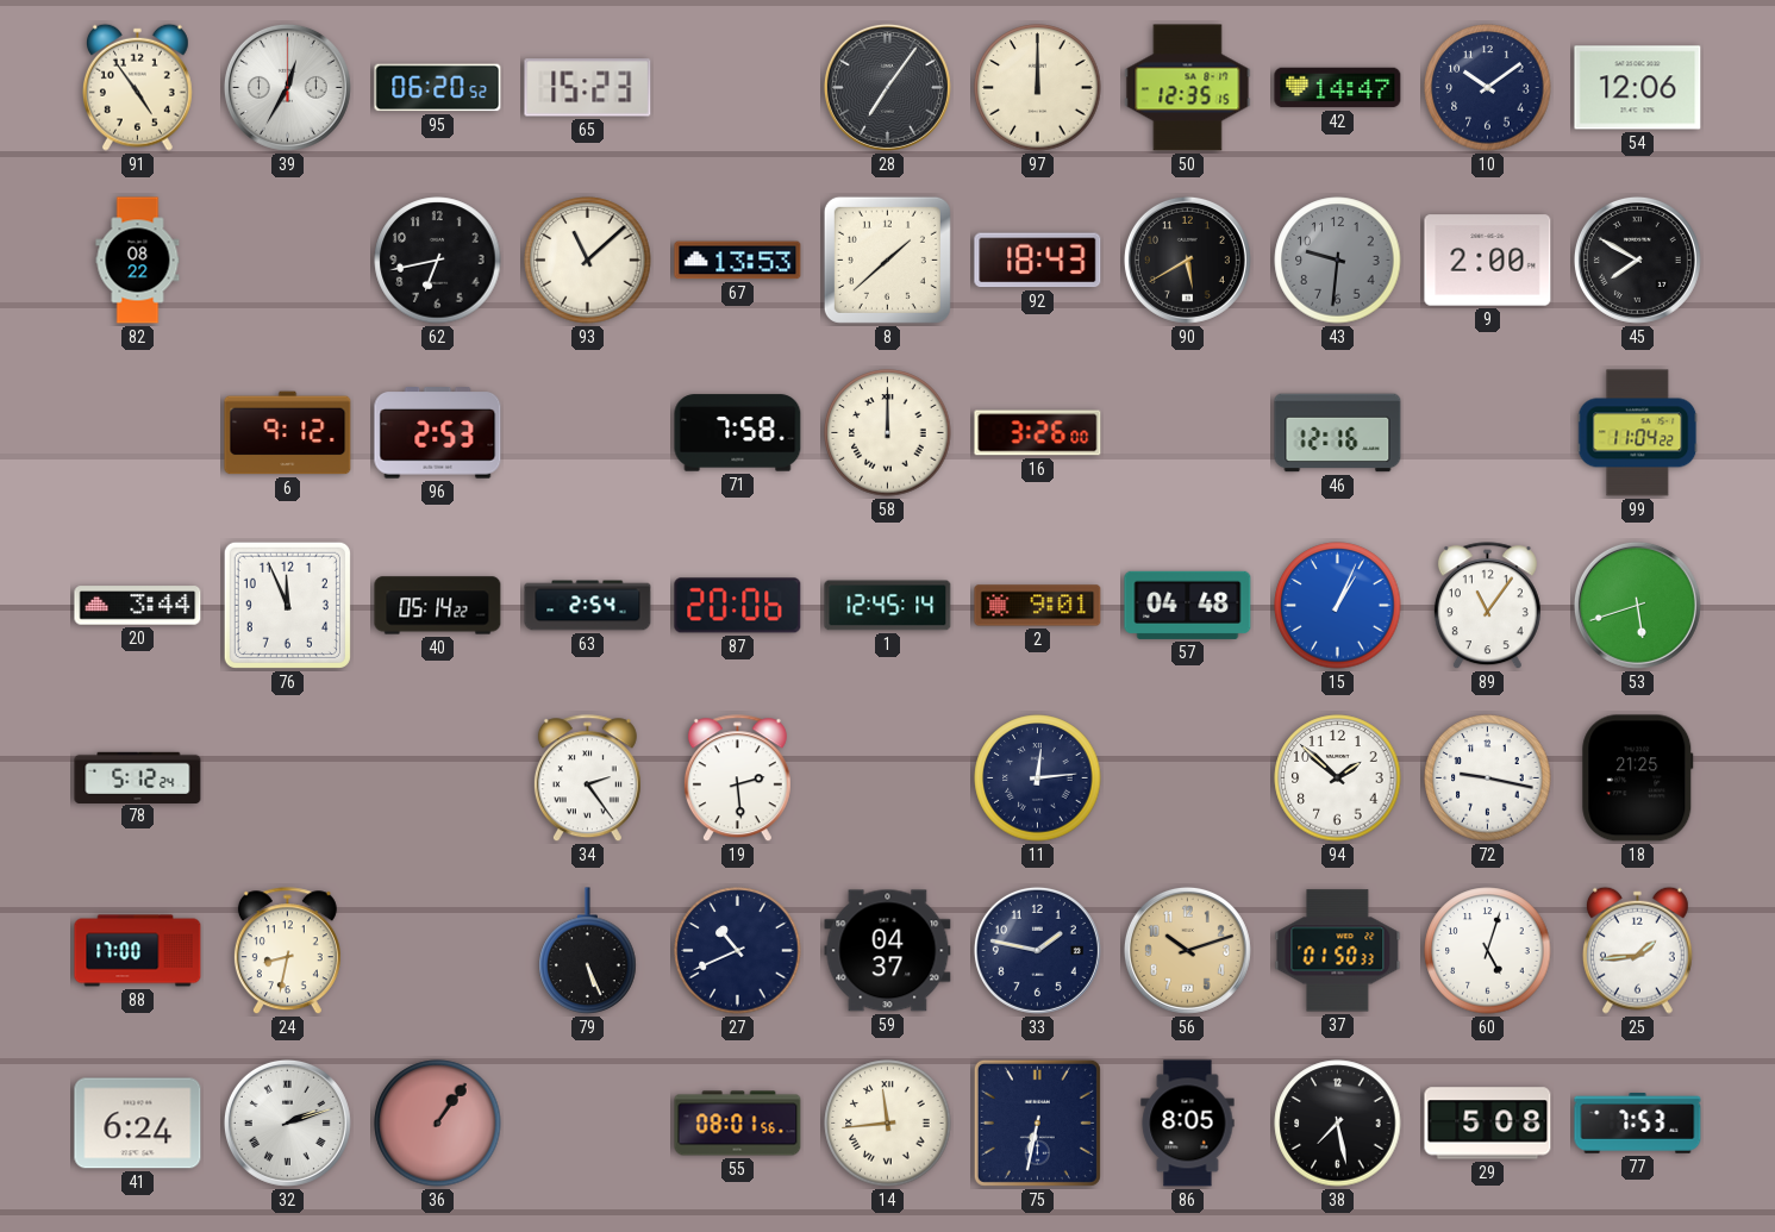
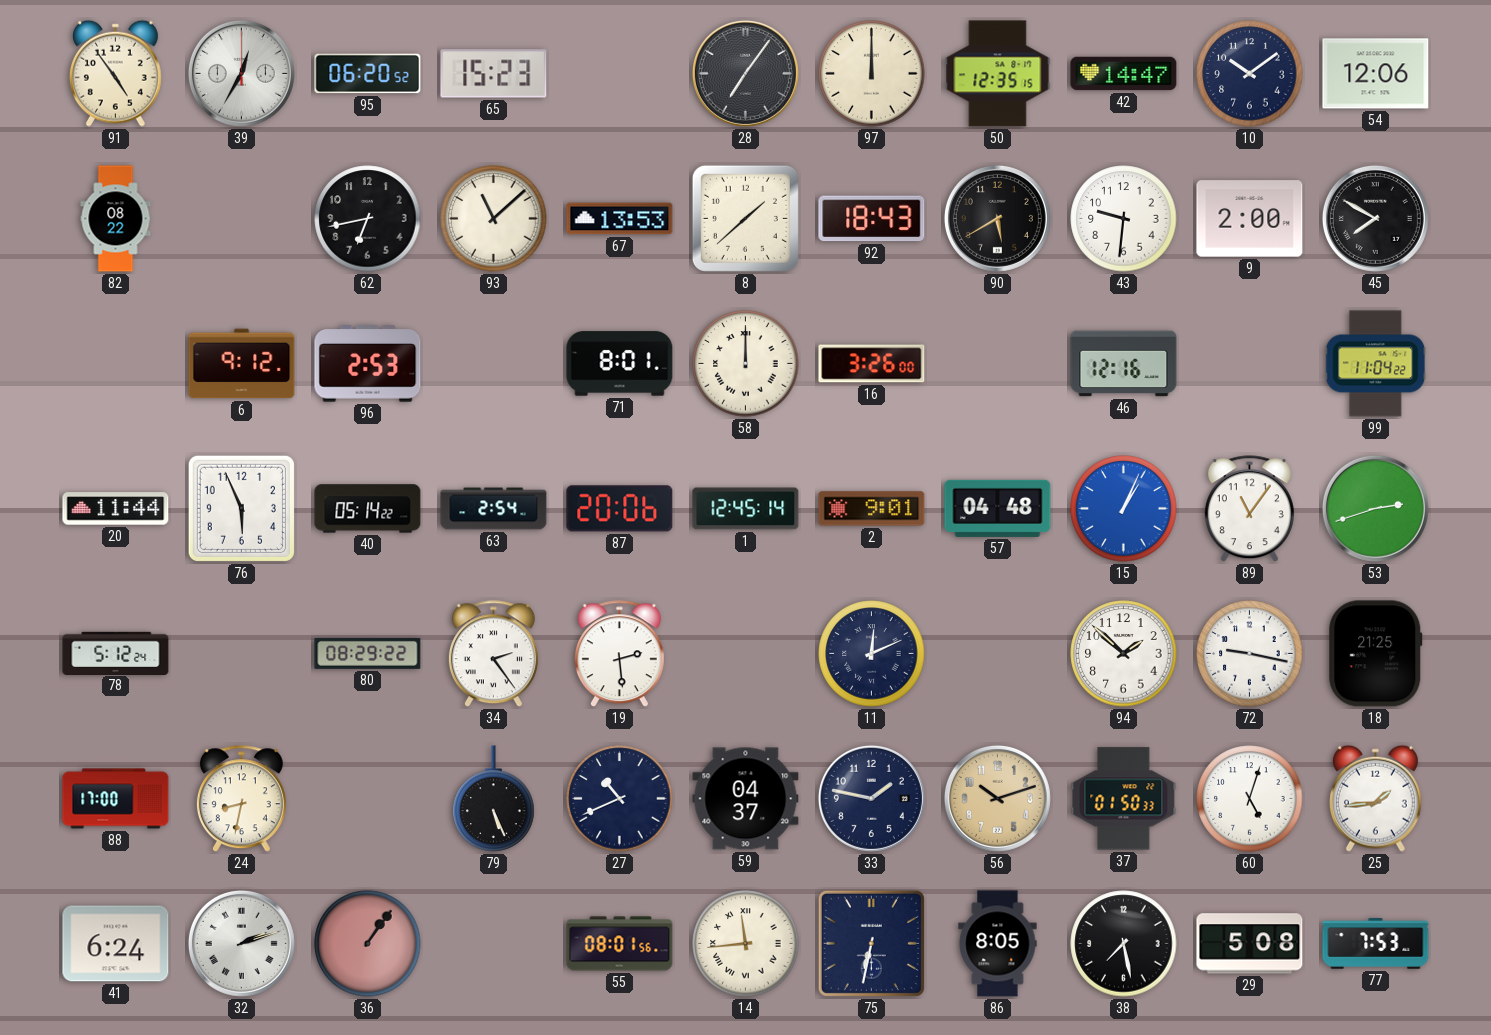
43 dial: grey -> white (1124, 219)
71: 7:58 -> 8:01 (620, 364)
20: 3:44 -> 11:44 (116, 509)
76: 11:56 -> 5:56 (241, 508)
53: 5:42 -> 2:42 (1375, 508)
80: none -> 08:29 (368, 653)
11: 12:14 -> 12:11 (872, 654)
